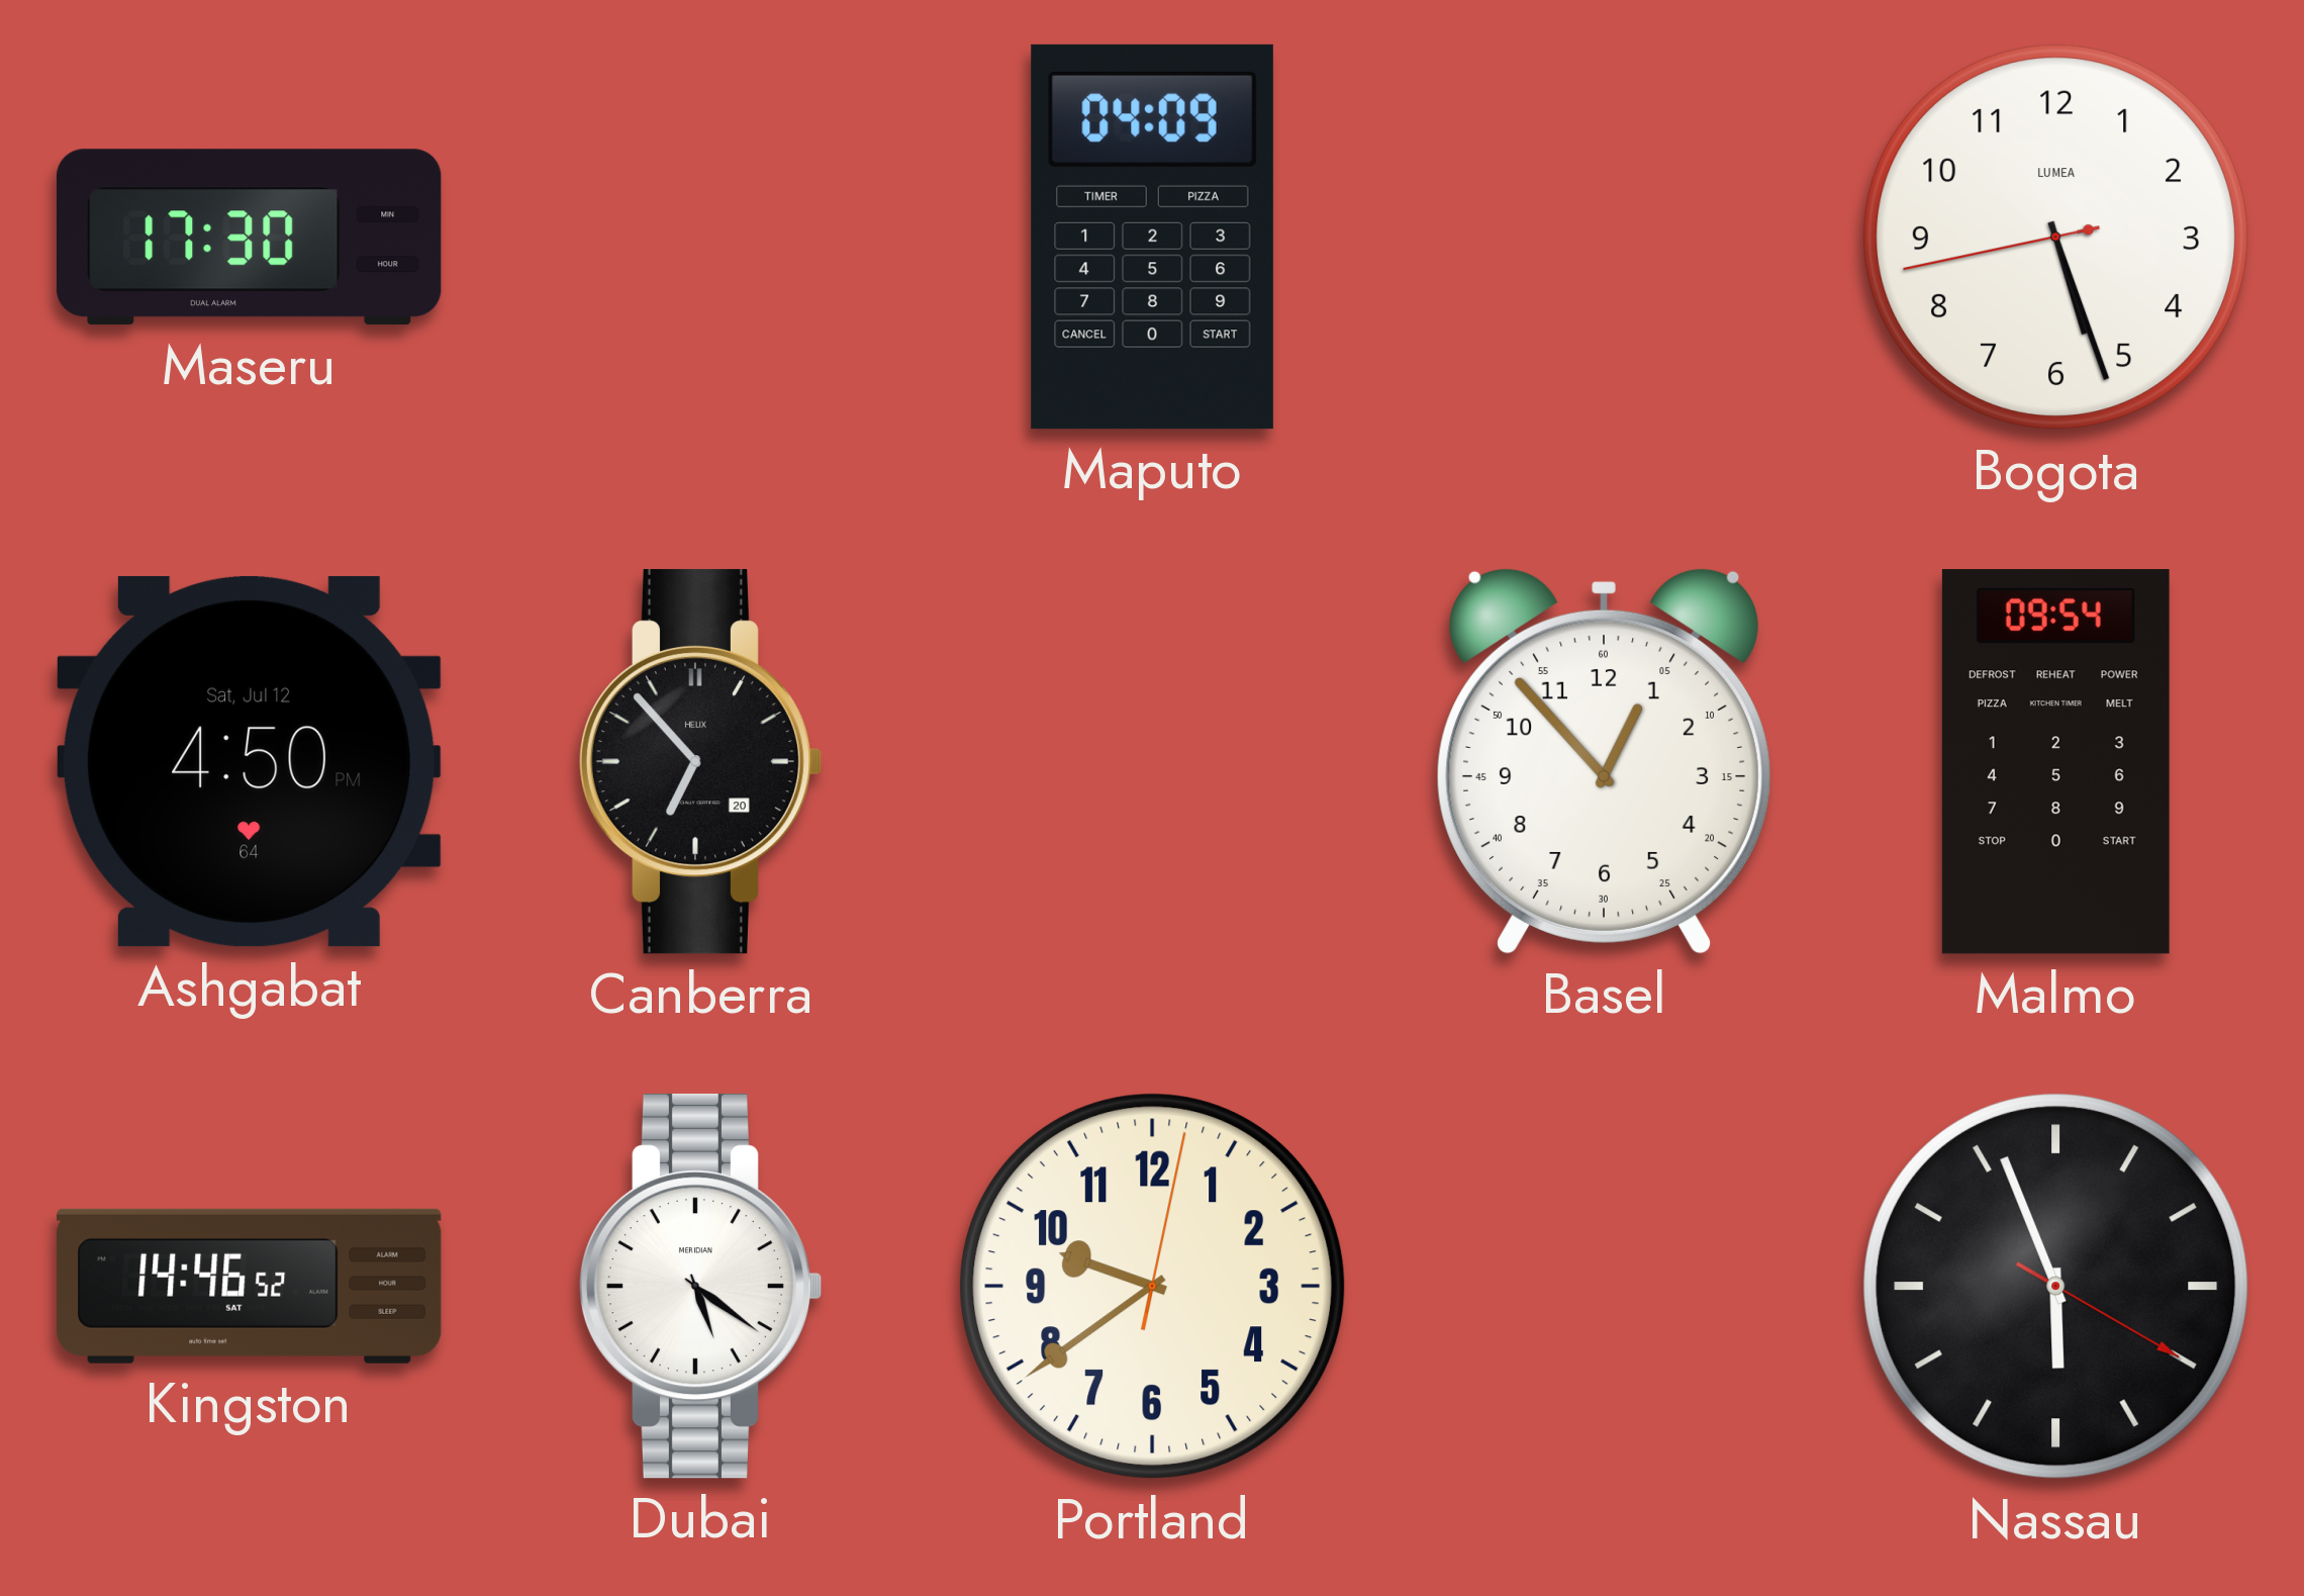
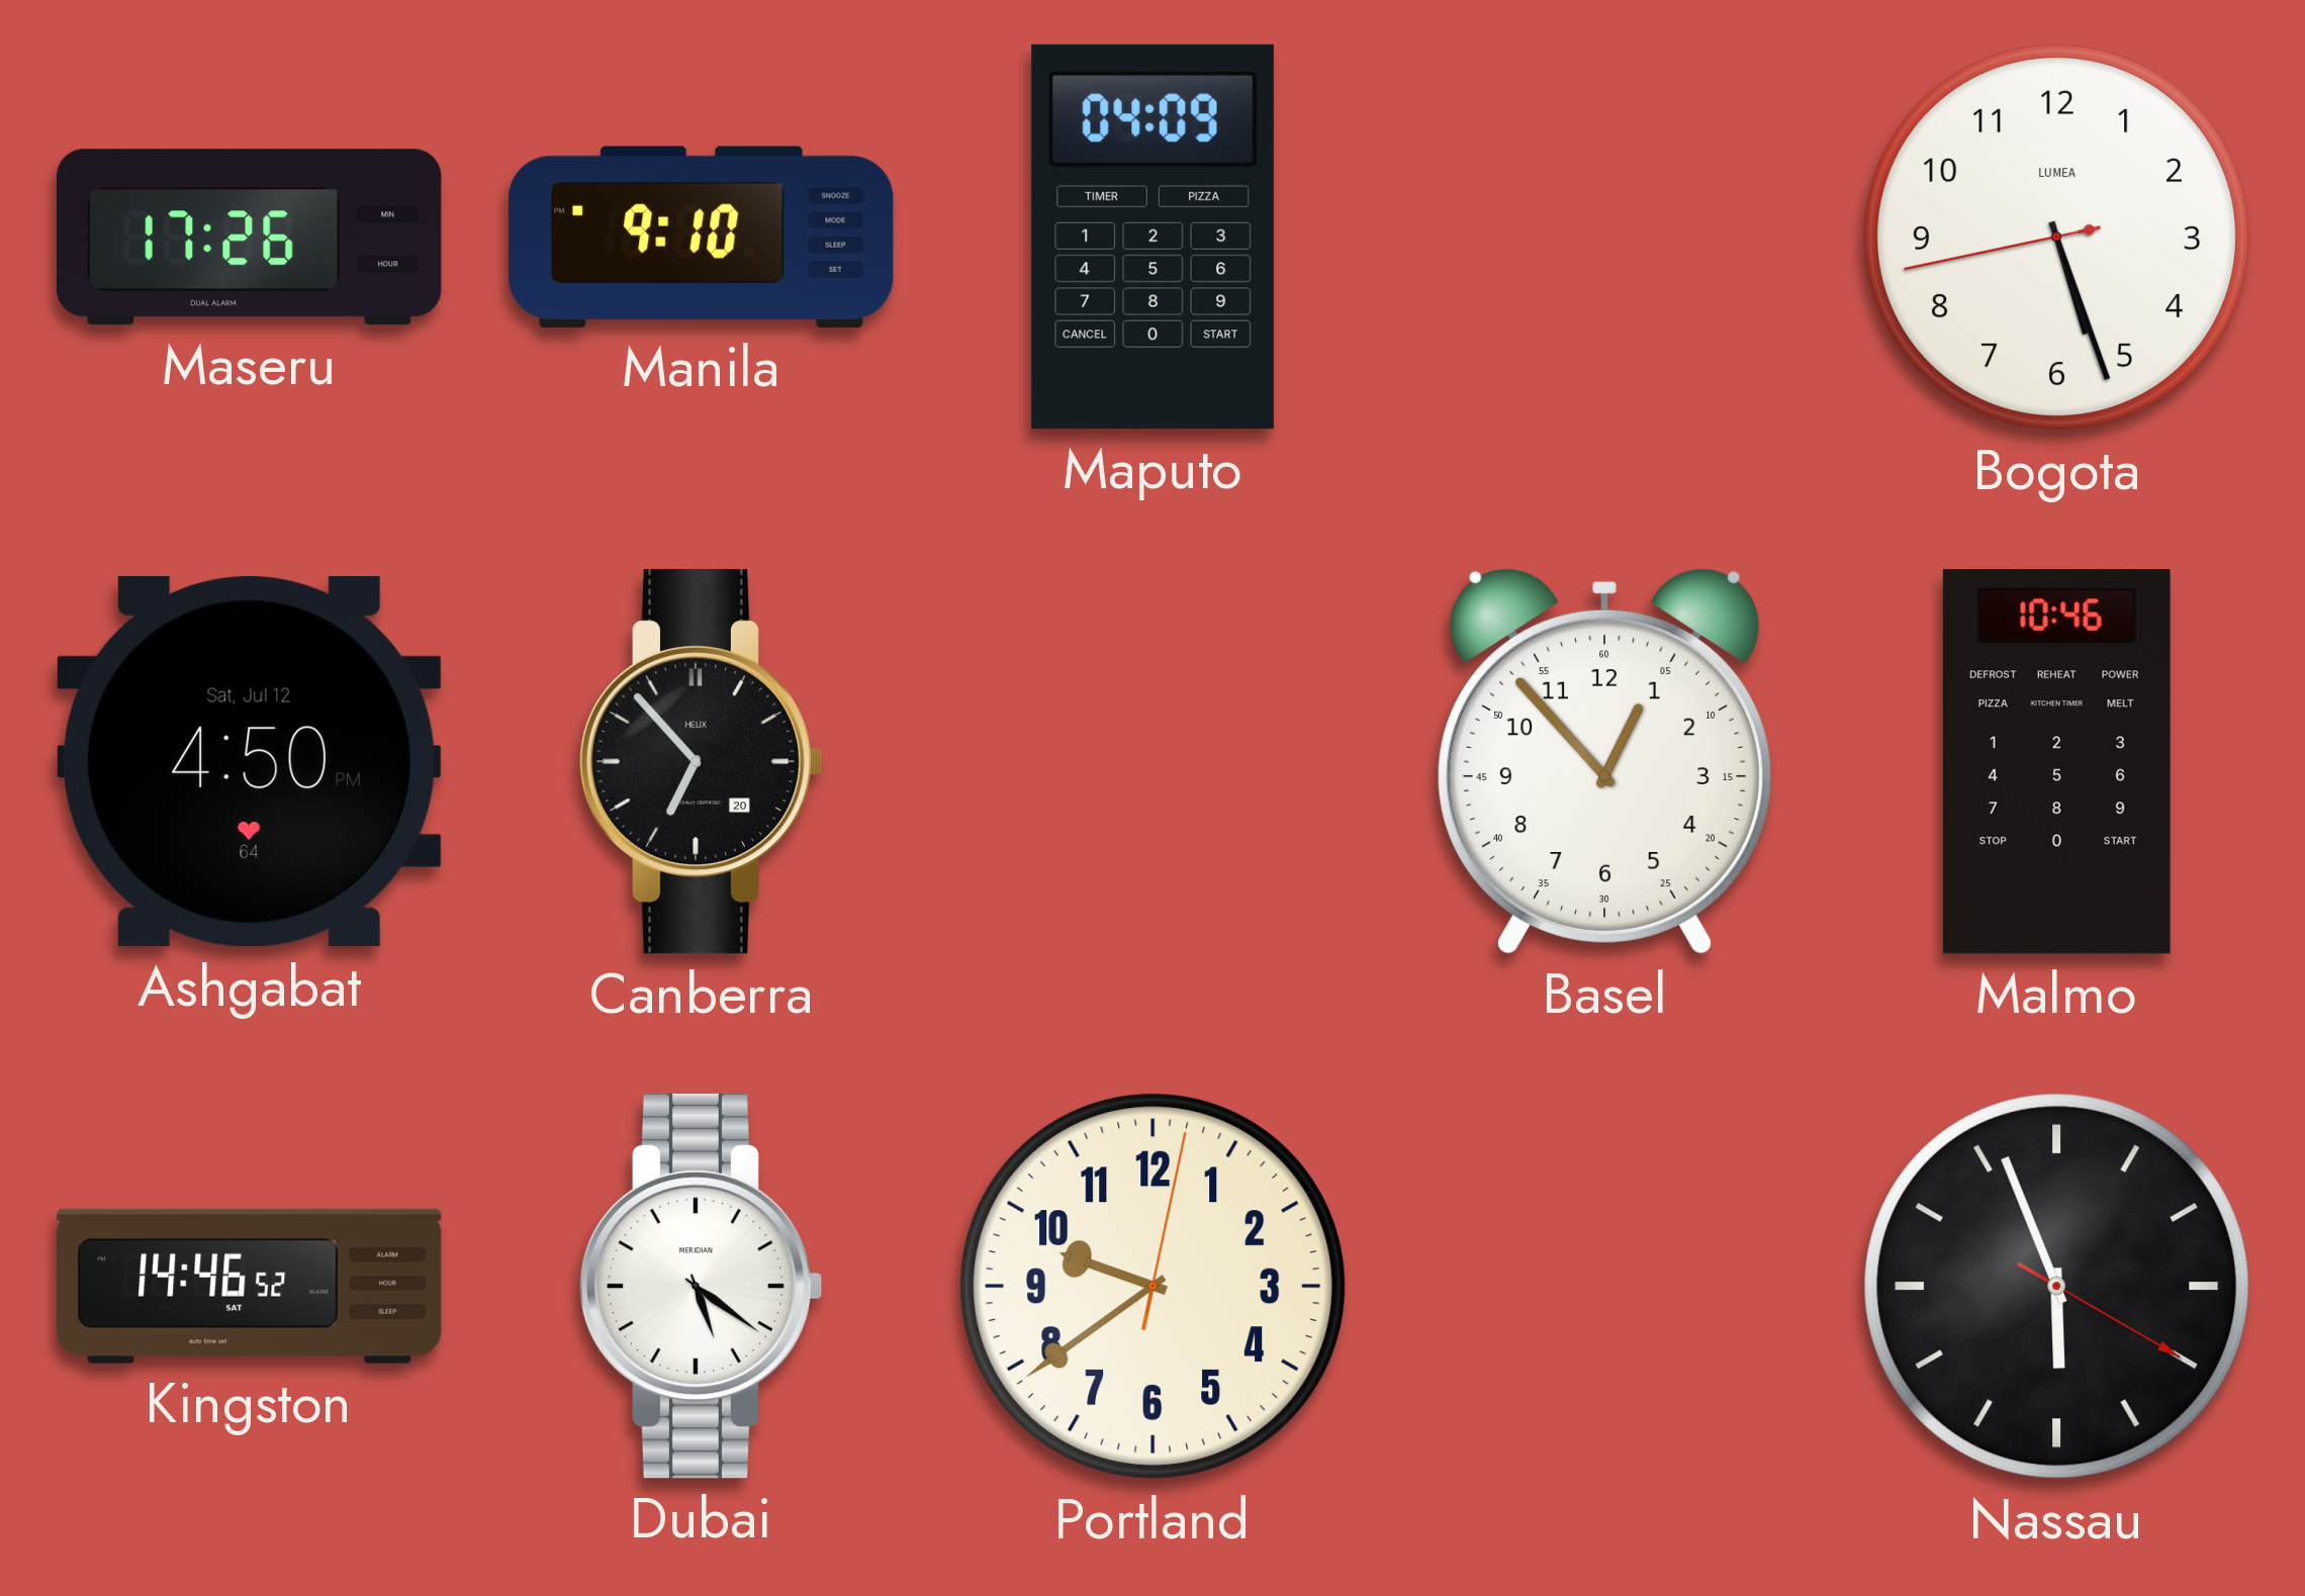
Maseru: 17:30 -> 17:26 (250, 238)
Manila: none -> 9:10 (702, 237)
Malmo: 09:54 -> 10:46 (2056, 762)
